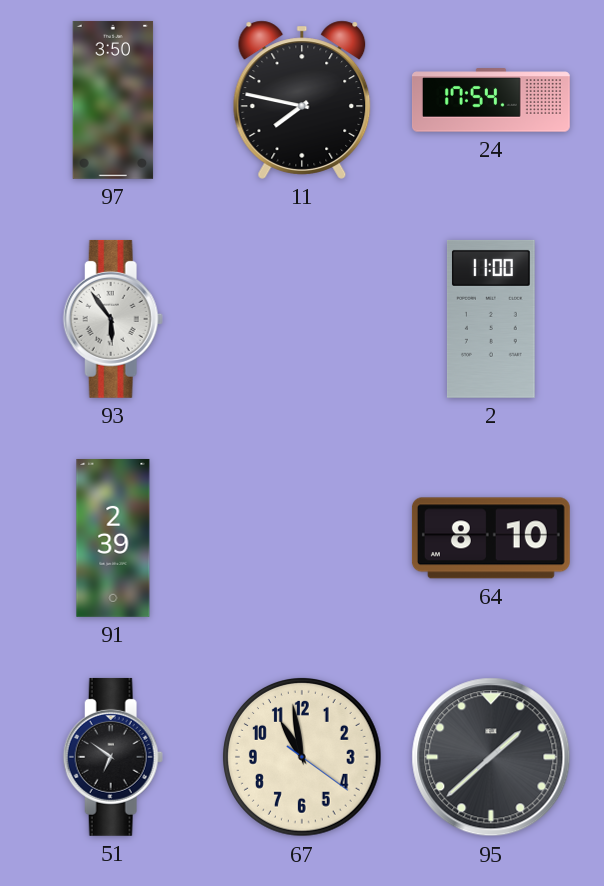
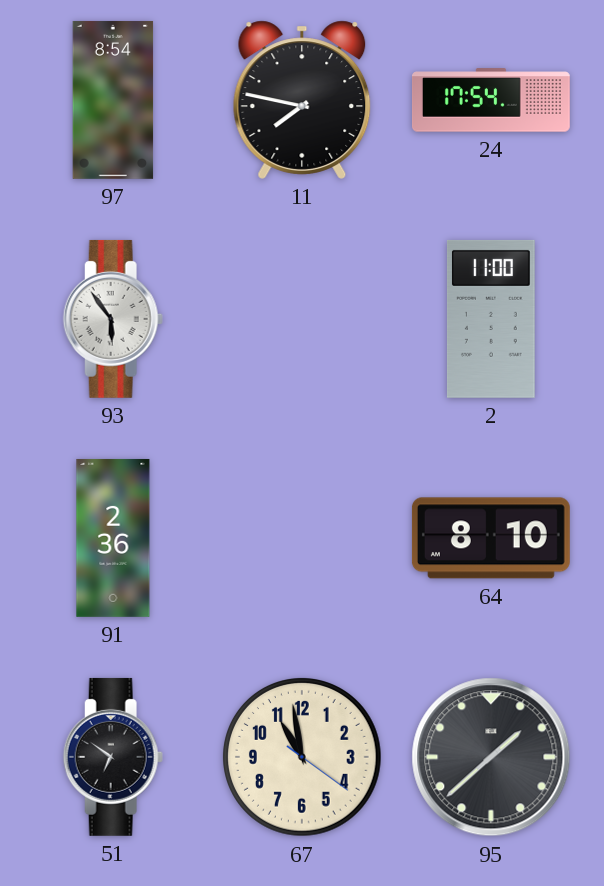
97: 3:50 -> 8:54 (113, 100)
91: 2:39 -> 2:36 (113, 538)
